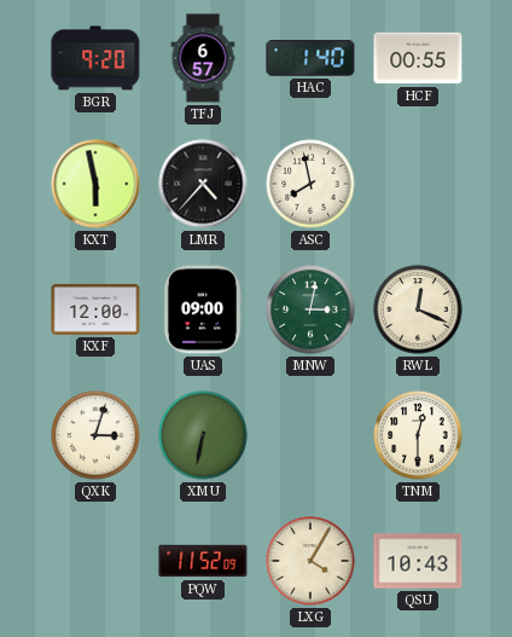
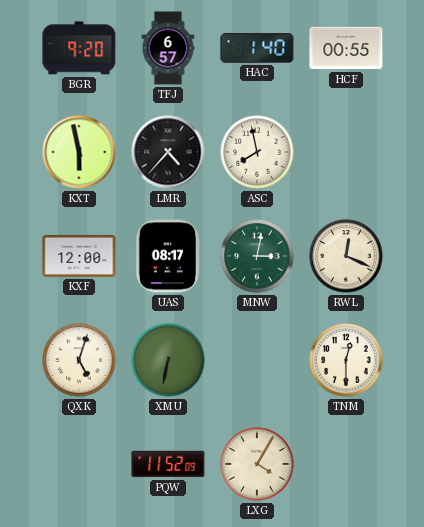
UAS: 09:00 -> 08:17 (168, 256)
QXK: 3:03 -> 5:03 (79, 360)
QSU: 10:43 -> none (418, 561)
